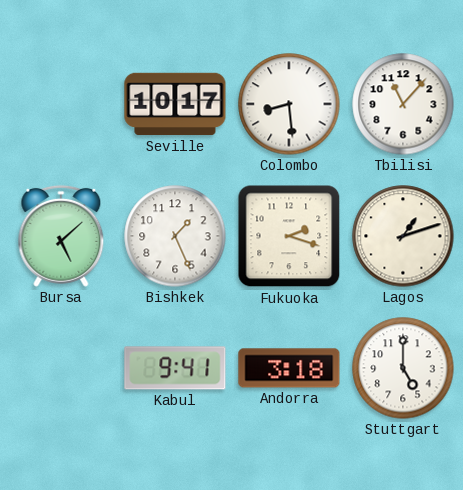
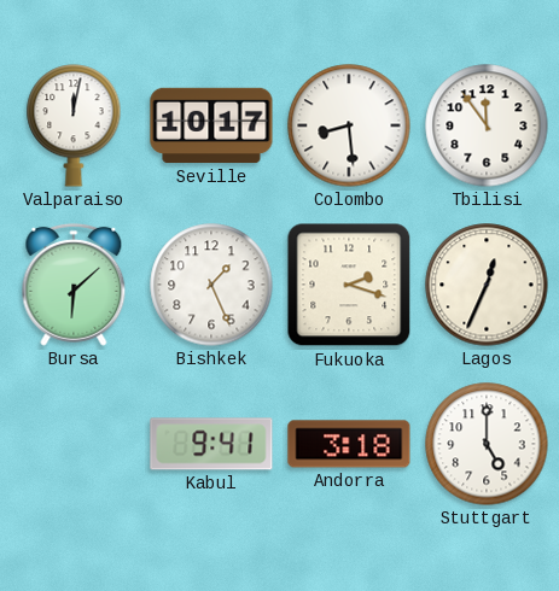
Valparaiso: none -> 12:02 (74, 125)
Tbilisi: 11:07 -> 11:54 (487, 125)
Bursa: 5:08 -> 6:08 (74, 285)
Lagos: 1:12 -> 12:34 (487, 285)
